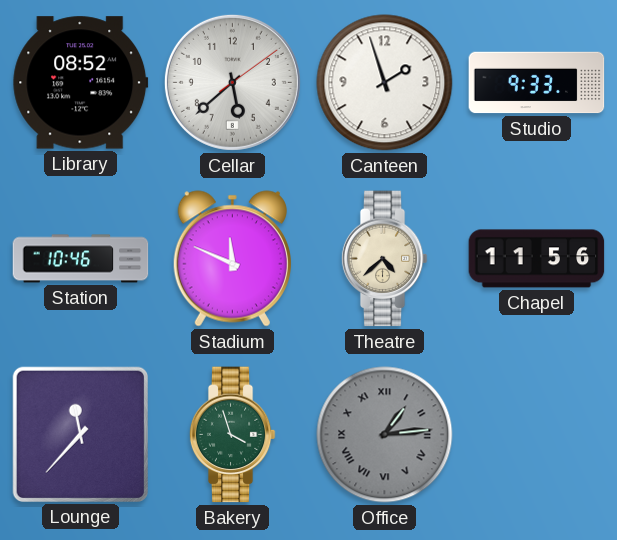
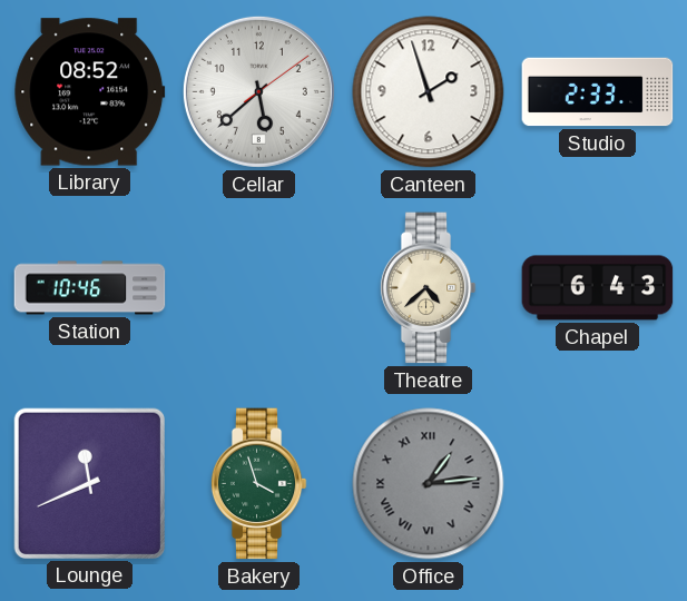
Studio: 9:33 -> 2:33 (598, 92)
Stadium: 11:49 -> none (232, 259)
Chapel: 11:56 -> 6:43 (598, 288)
Lounge: 11:37 -> 11:41 (89, 483)
